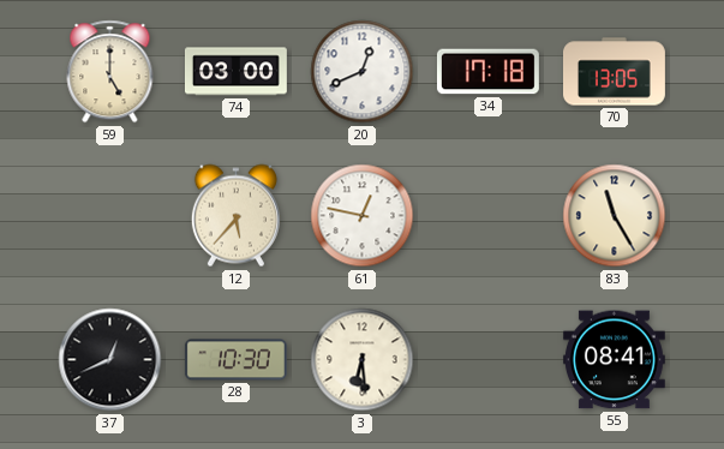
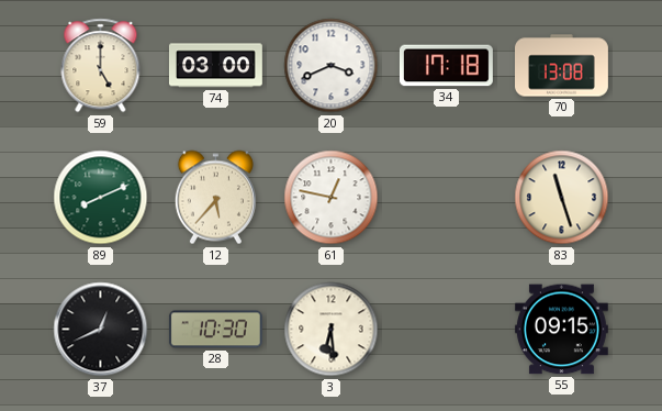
20: 12:41 -> 3:41 (332, 66)
70: 13:05 -> 13:08 (562, 66)
89: none -> 8:11 (101, 198)
83: 11:25 -> 11:27 (562, 198)
55: 08:41 -> 09:15 (561, 330)
